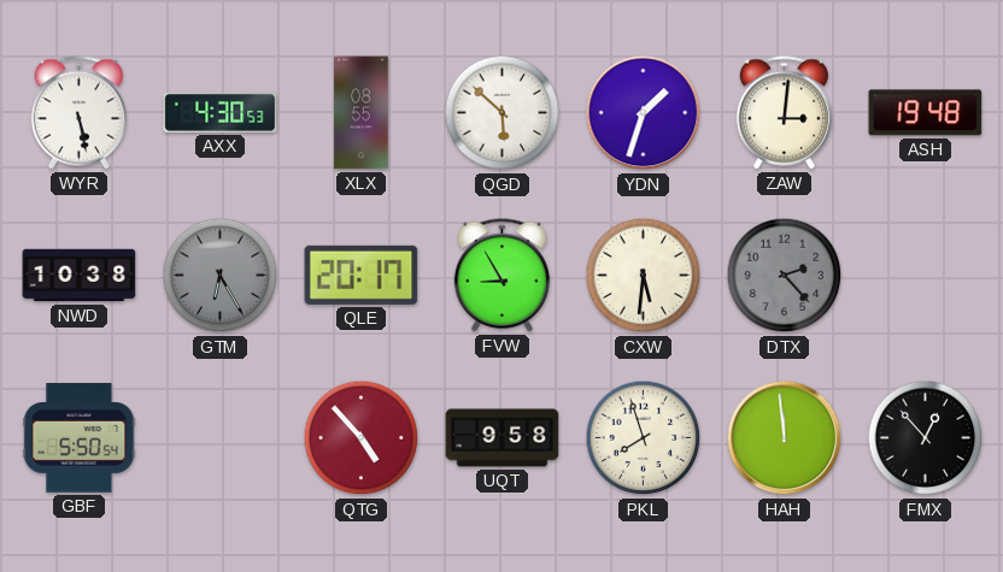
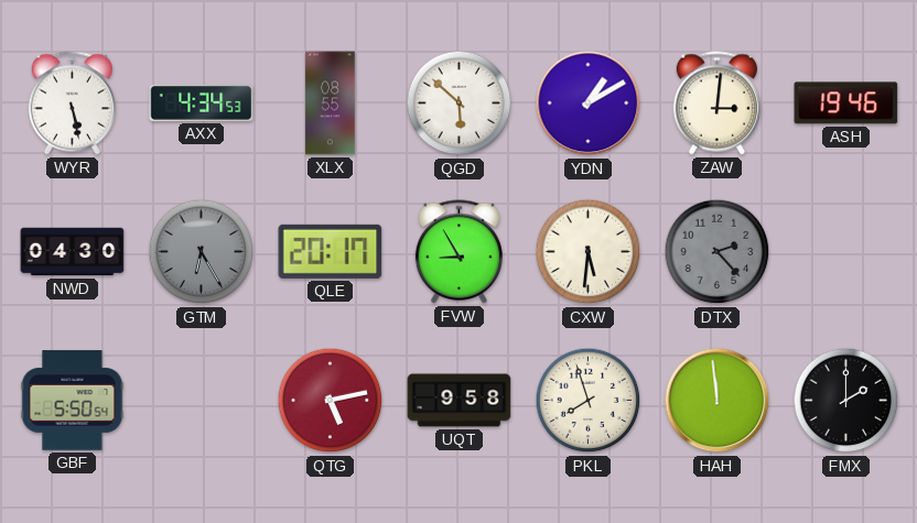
AXX: 4:30 -> 4:34 (202, 102)
YDN: 1:33 -> 1:10 (589, 103)
ASH: 19:48 -> 19:46 (846, 103)
NWD: 10:38 -> 04:30 (73, 252)
QTG: 4:53 -> 5:13 (331, 401)
FMX: 12:53 -> 2:00 (846, 401)
